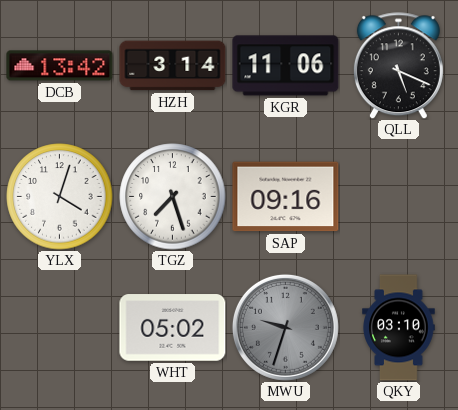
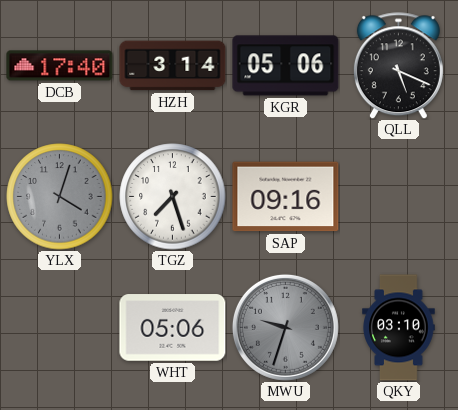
DCB: 13:42 -> 17:40 (60, 66)
KGR: 11:06 -> 05:06 (286, 66)
YLX dial: white -> grey (60, 197)
WHT: 05:02 -> 05:06 (173, 328)
